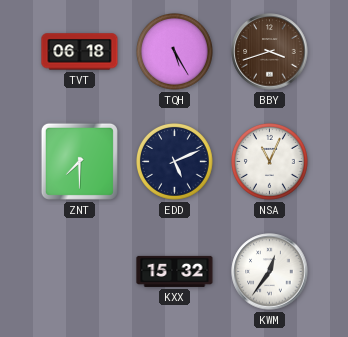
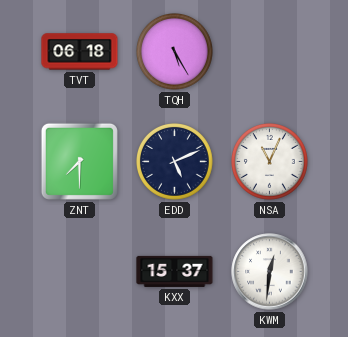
BBY: 3:42 -> none (270, 52)
KXX: 15:32 -> 15:37 (175, 271)
KWM: 12:36 -> 12:31 (270, 272)
